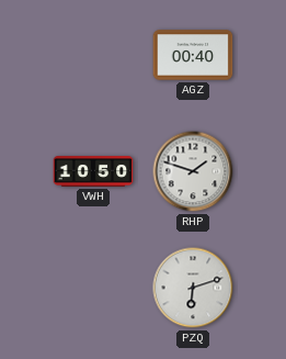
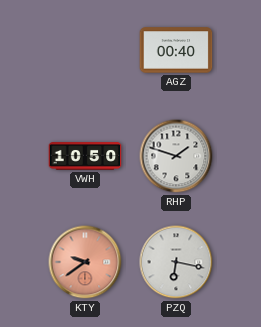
KTY: none -> 9:39 (85, 262)
PZQ: 6:12 -> 6:17 (176, 262)
